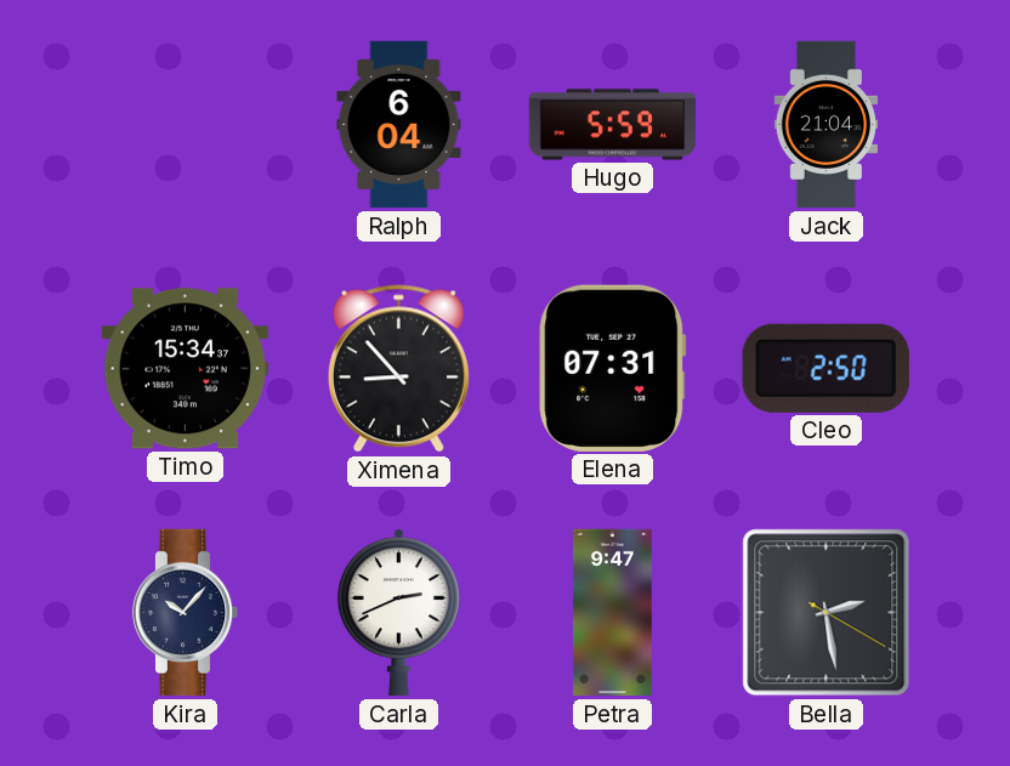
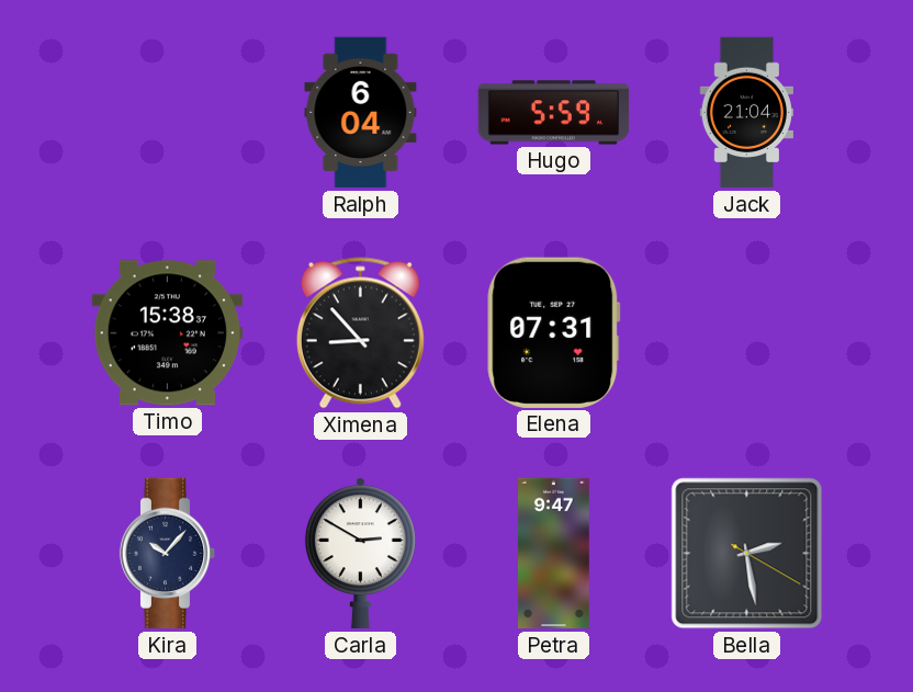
Timo: 15:34 -> 15:38 (167, 333)
Cleo: 2:50 -> none (825, 368)
Carla: 2:41 -> 2:50 (360, 554)
